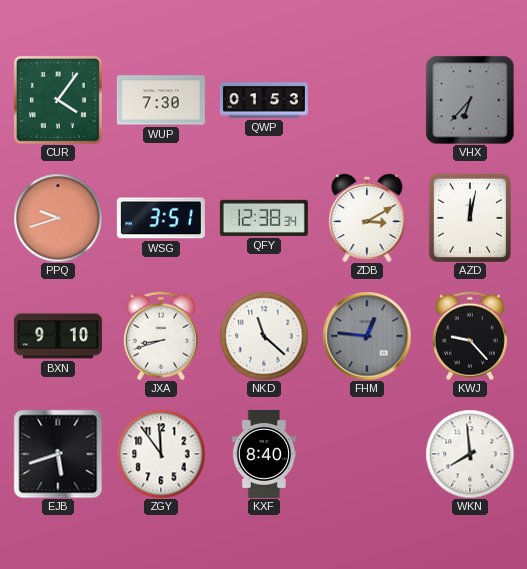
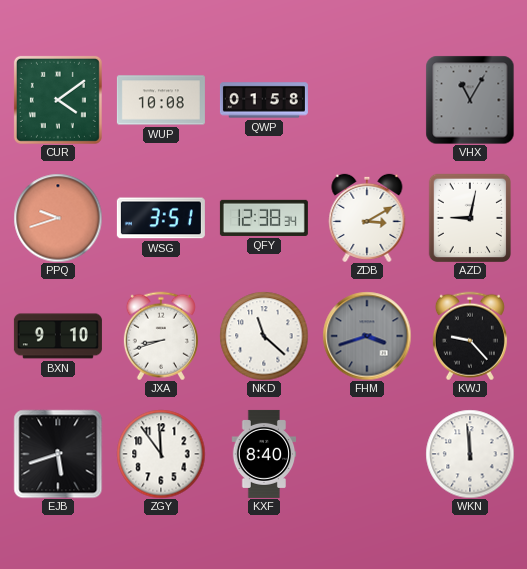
CUR: 4:06 -> 4:09 (58, 100)
WUP: 7:30 -> 10:08 (161, 100)
QWP: 01:53 -> 01:58 (264, 100)
VHX: 6:37 -> 11:05 (470, 100)
AZD: 12:02 -> 9:02 (469, 217)
FHM: 12:46 -> 3:42 (367, 336)
WKN: 7:59 -> 11:59 (470, 454)
